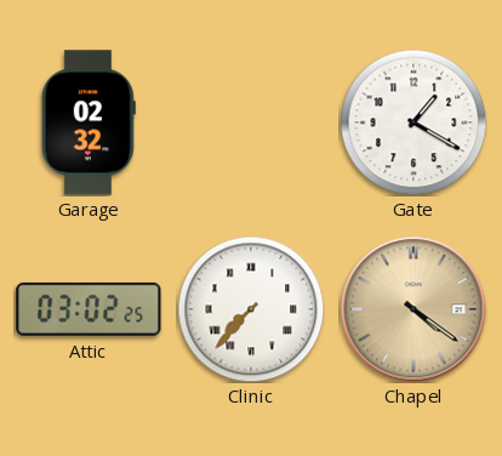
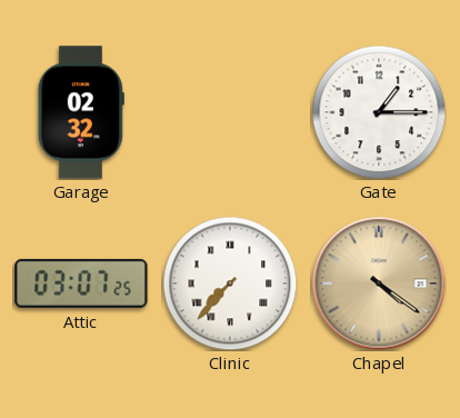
Gate: 1:20 -> 1:15 (379, 112)
Attic: 03:02 -> 03:07 (81, 283)
